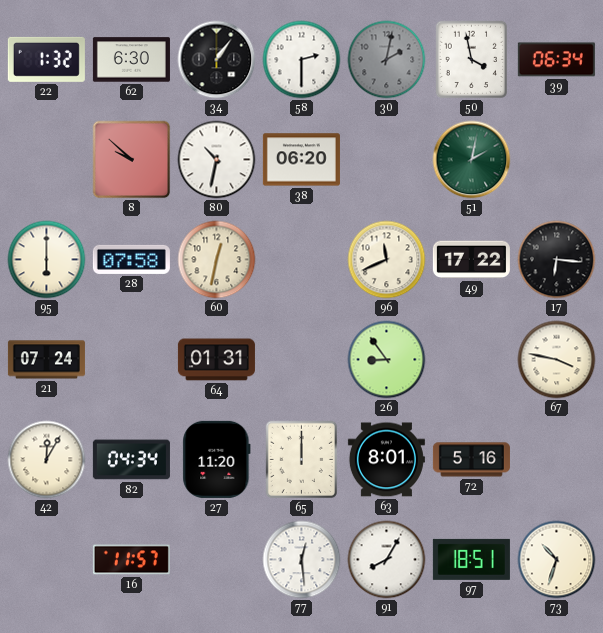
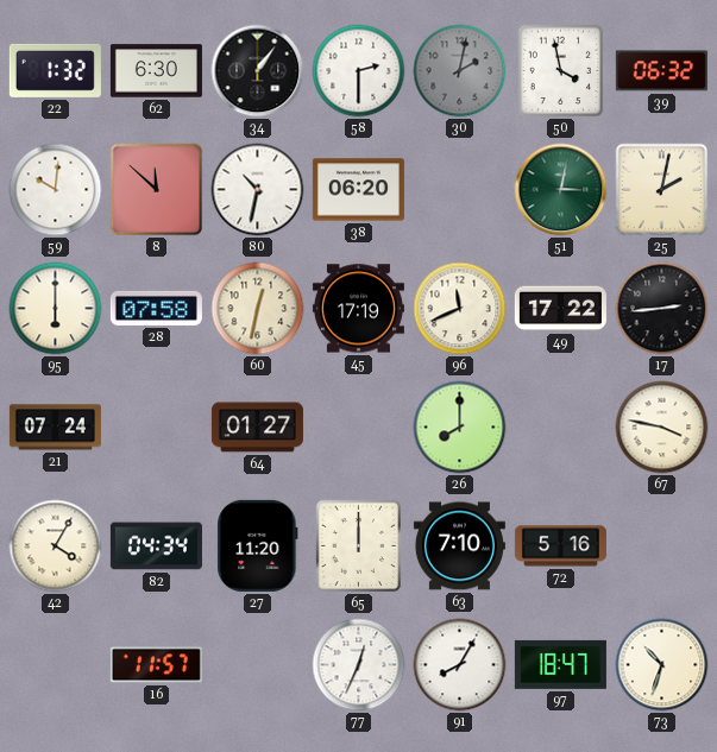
39: 06:34 -> 06:32 (661, 71)
59: none -> 10:01 (56, 190)
8: 9:52 -> 11:52 (157, 190)
51: 2:02 -> 3:02 (561, 190)
25: none -> 2:02 (662, 190)
45: none -> 17:19 (358, 309)
17: 6:16 -> 2:44 (662, 309)
64: 01:31 -> 01:27 (257, 428)
26: 8:54 -> 8:00 (460, 428)
42: 12:05 -> 4:05 (56, 546)
63: 8:01 -> 7:10 (459, 546)
77: 12:29 -> 12:34 (359, 665)
97: 18:51 -> 18:47 (560, 664)
